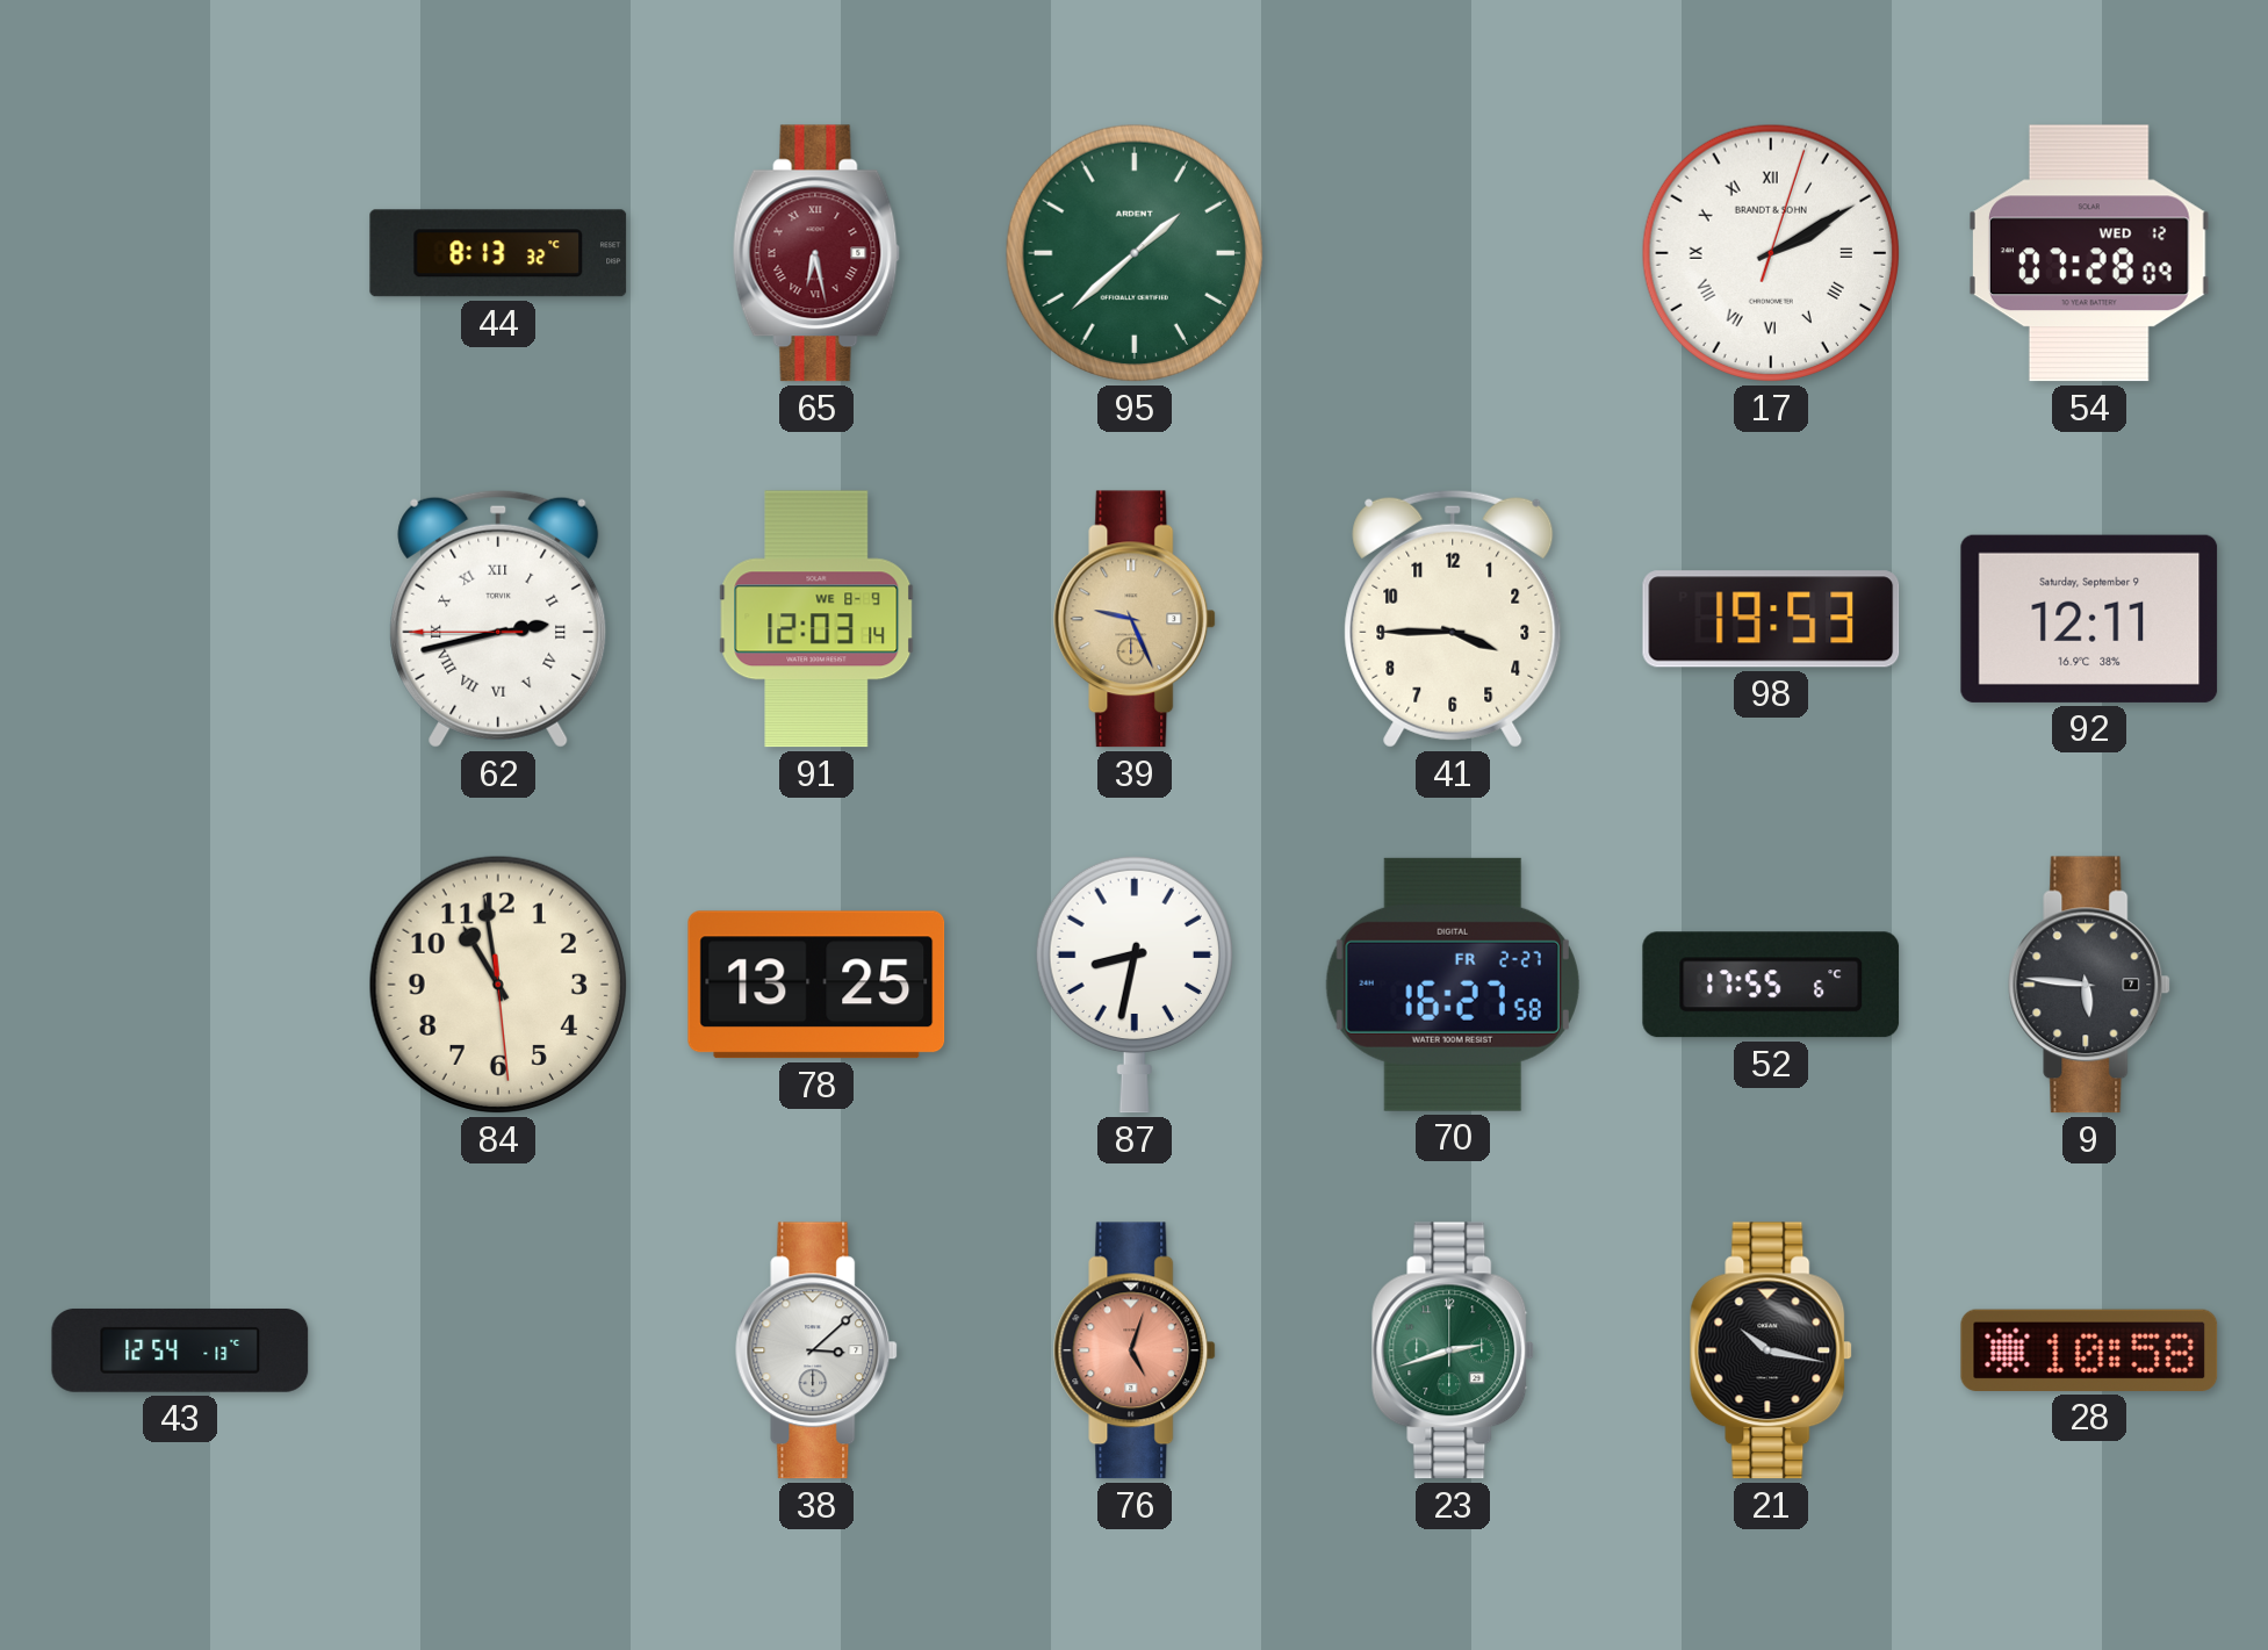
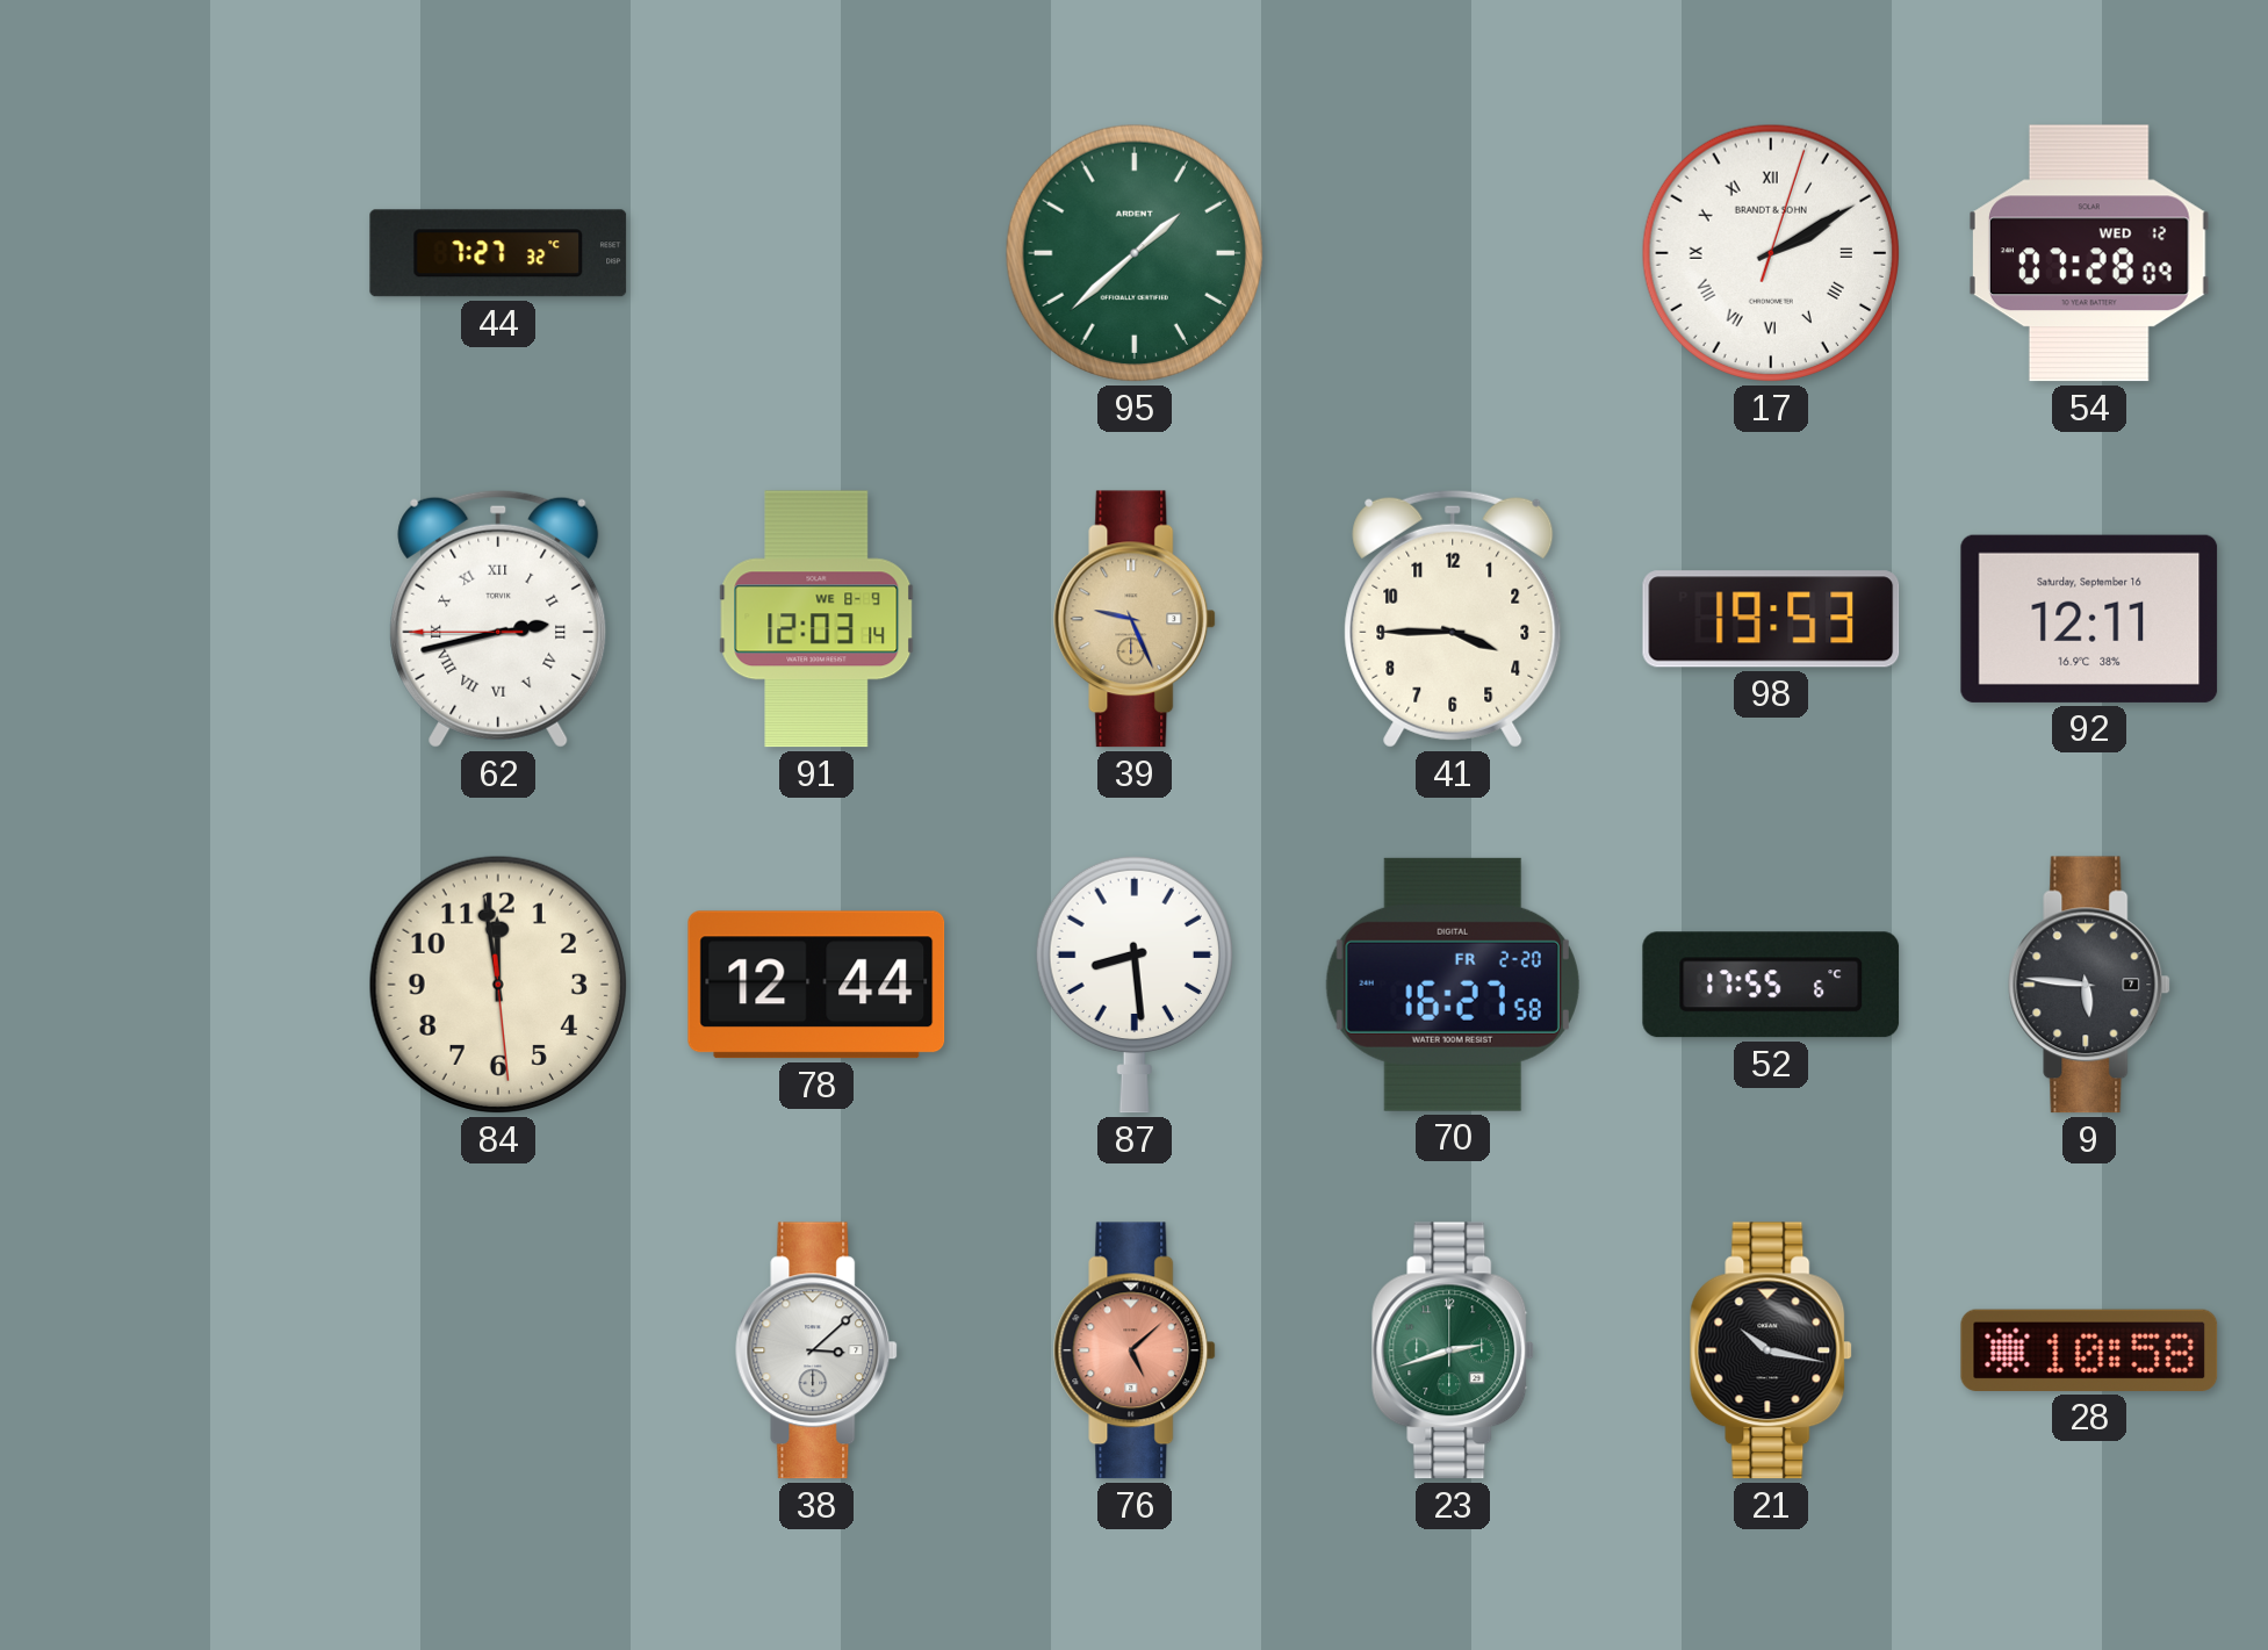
44: 8:13 -> 7:27 (498, 253)
65: 6:28 -> none (816, 253)
92 date: Saturday, September 9 -> Saturday, September 16 (2089, 619)
84: 10:58 -> 11:58 (498, 985)
78: 13:25 -> 12:44 (816, 985)
87: 8:32 -> 8:29 (1135, 985)
70 date: FR 2-27 -> FR 2-20 (1453, 985)
43: 12:54 -> none (180, 1350)
76: 5:03 -> 5:08 (1136, 1350)
